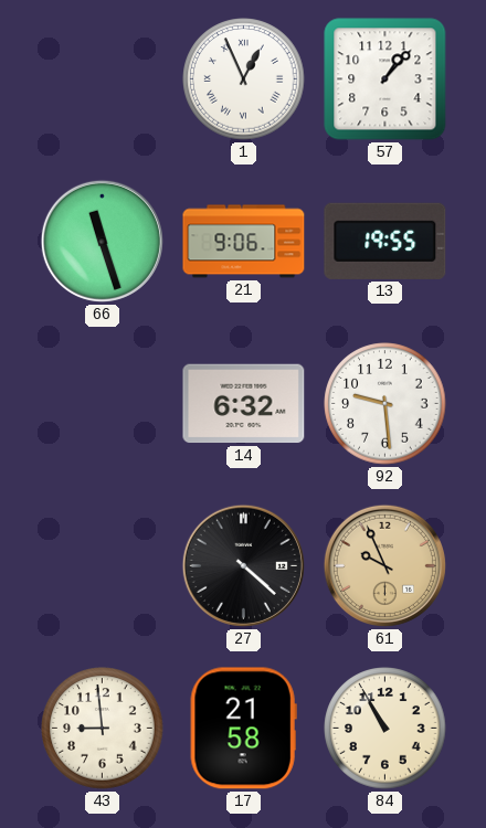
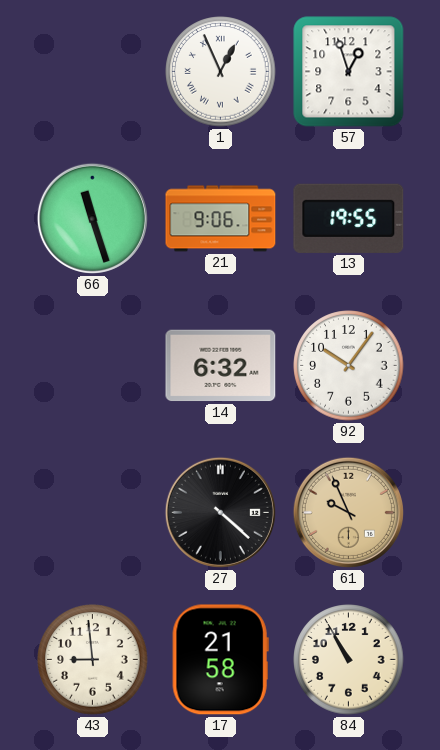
57: 1:07 -> 12:57 (349, 72)
92: 9:29 -> 10:06 (349, 366)
